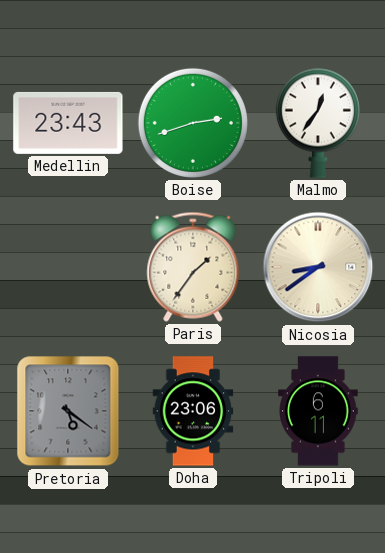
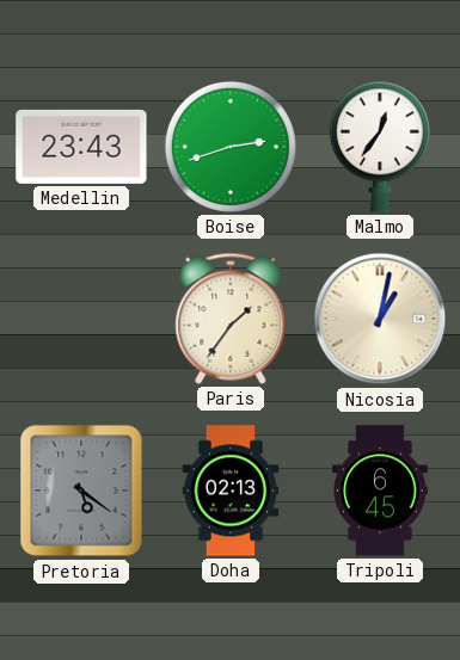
Nicosia: 8:39 -> 1:02 (380, 319)
Doha: 23:06 -> 02:13 (231, 491)
Tripoli: 6:11 -> 6:45 (381, 491)
